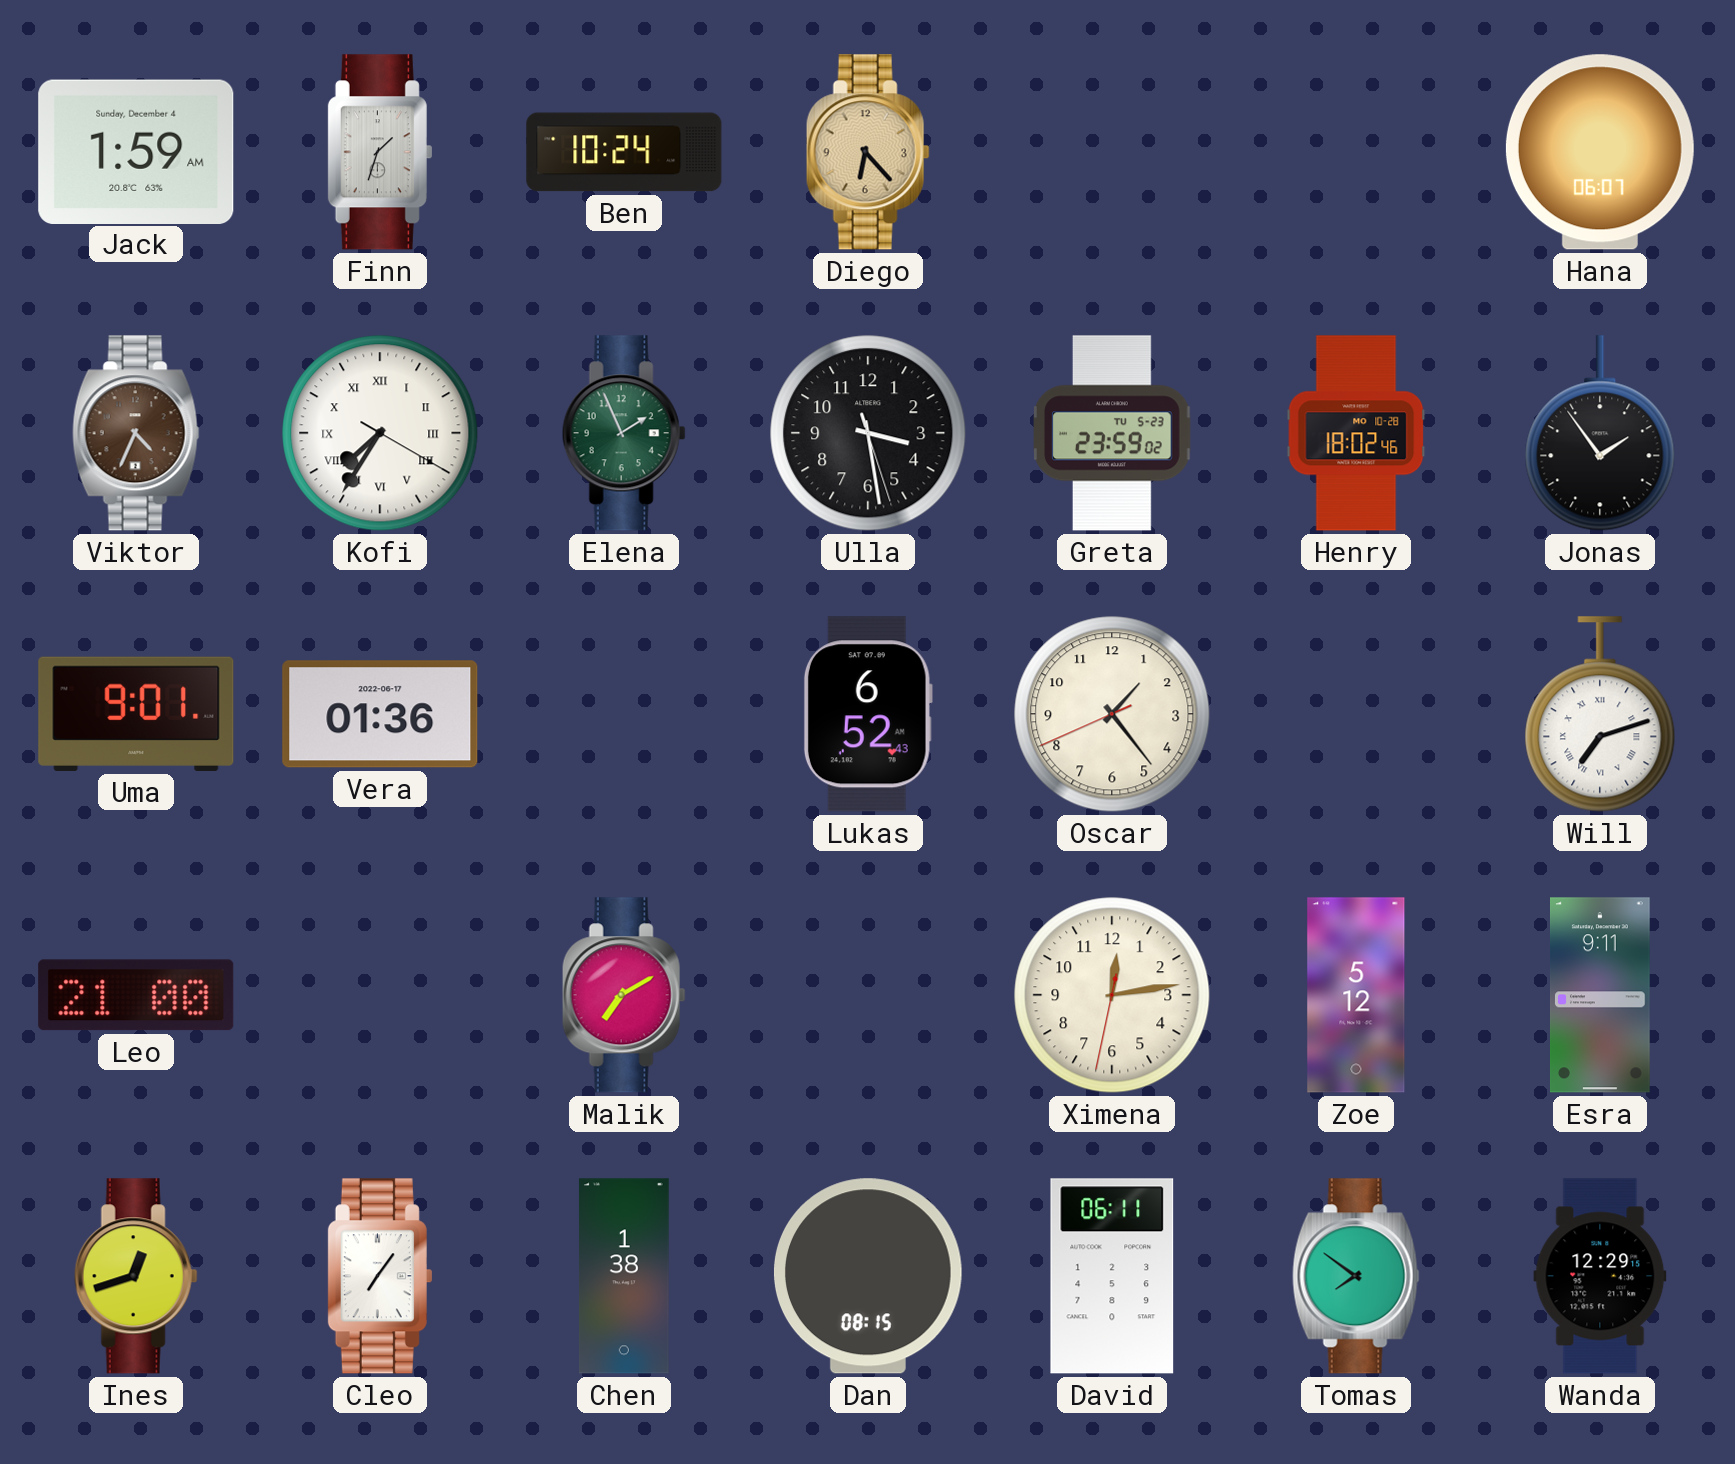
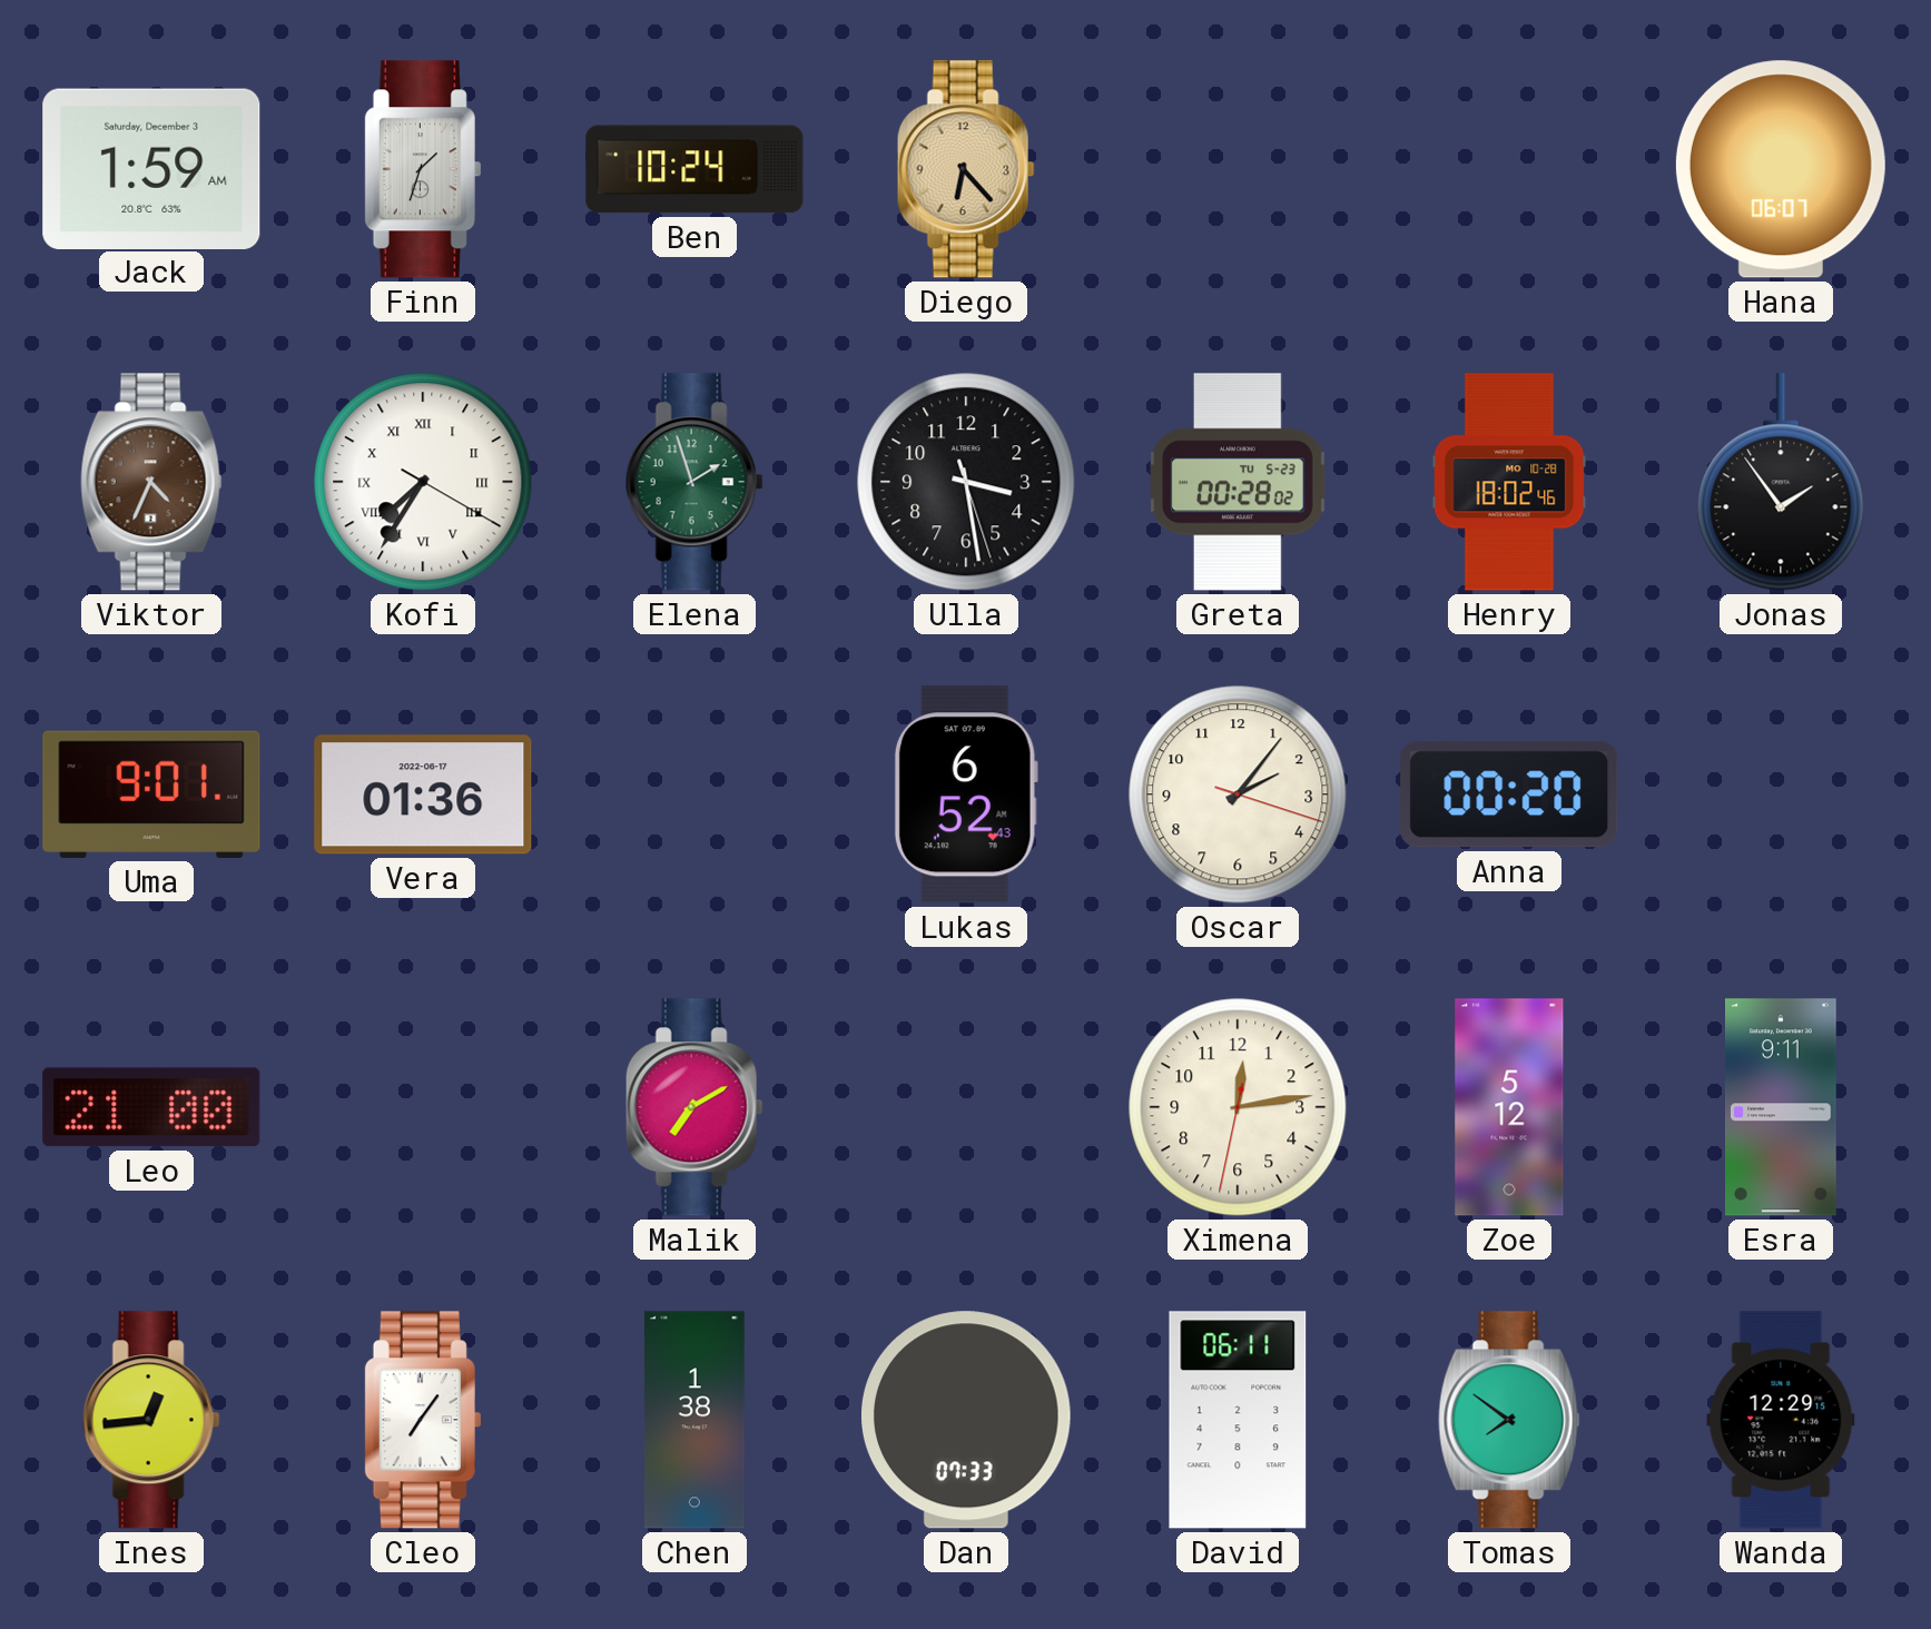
Jack date: Sunday, December 4 -> Saturday, December 3 (151, 168)
Elena: 1:56 -> 1:57 (694, 482)
Greta: 23:59 -> 00:28 (1238, 482)
Oscar: 1:23 -> 2:06 (1238, 794)
Anna: none -> 00:20 (1509, 794)
Will: 7:12 -> none (1600, 714)
Ines: 12:42 -> 12:44 (151, 1420)
Dan: 08:15 -> 07:33 (966, 1420)
